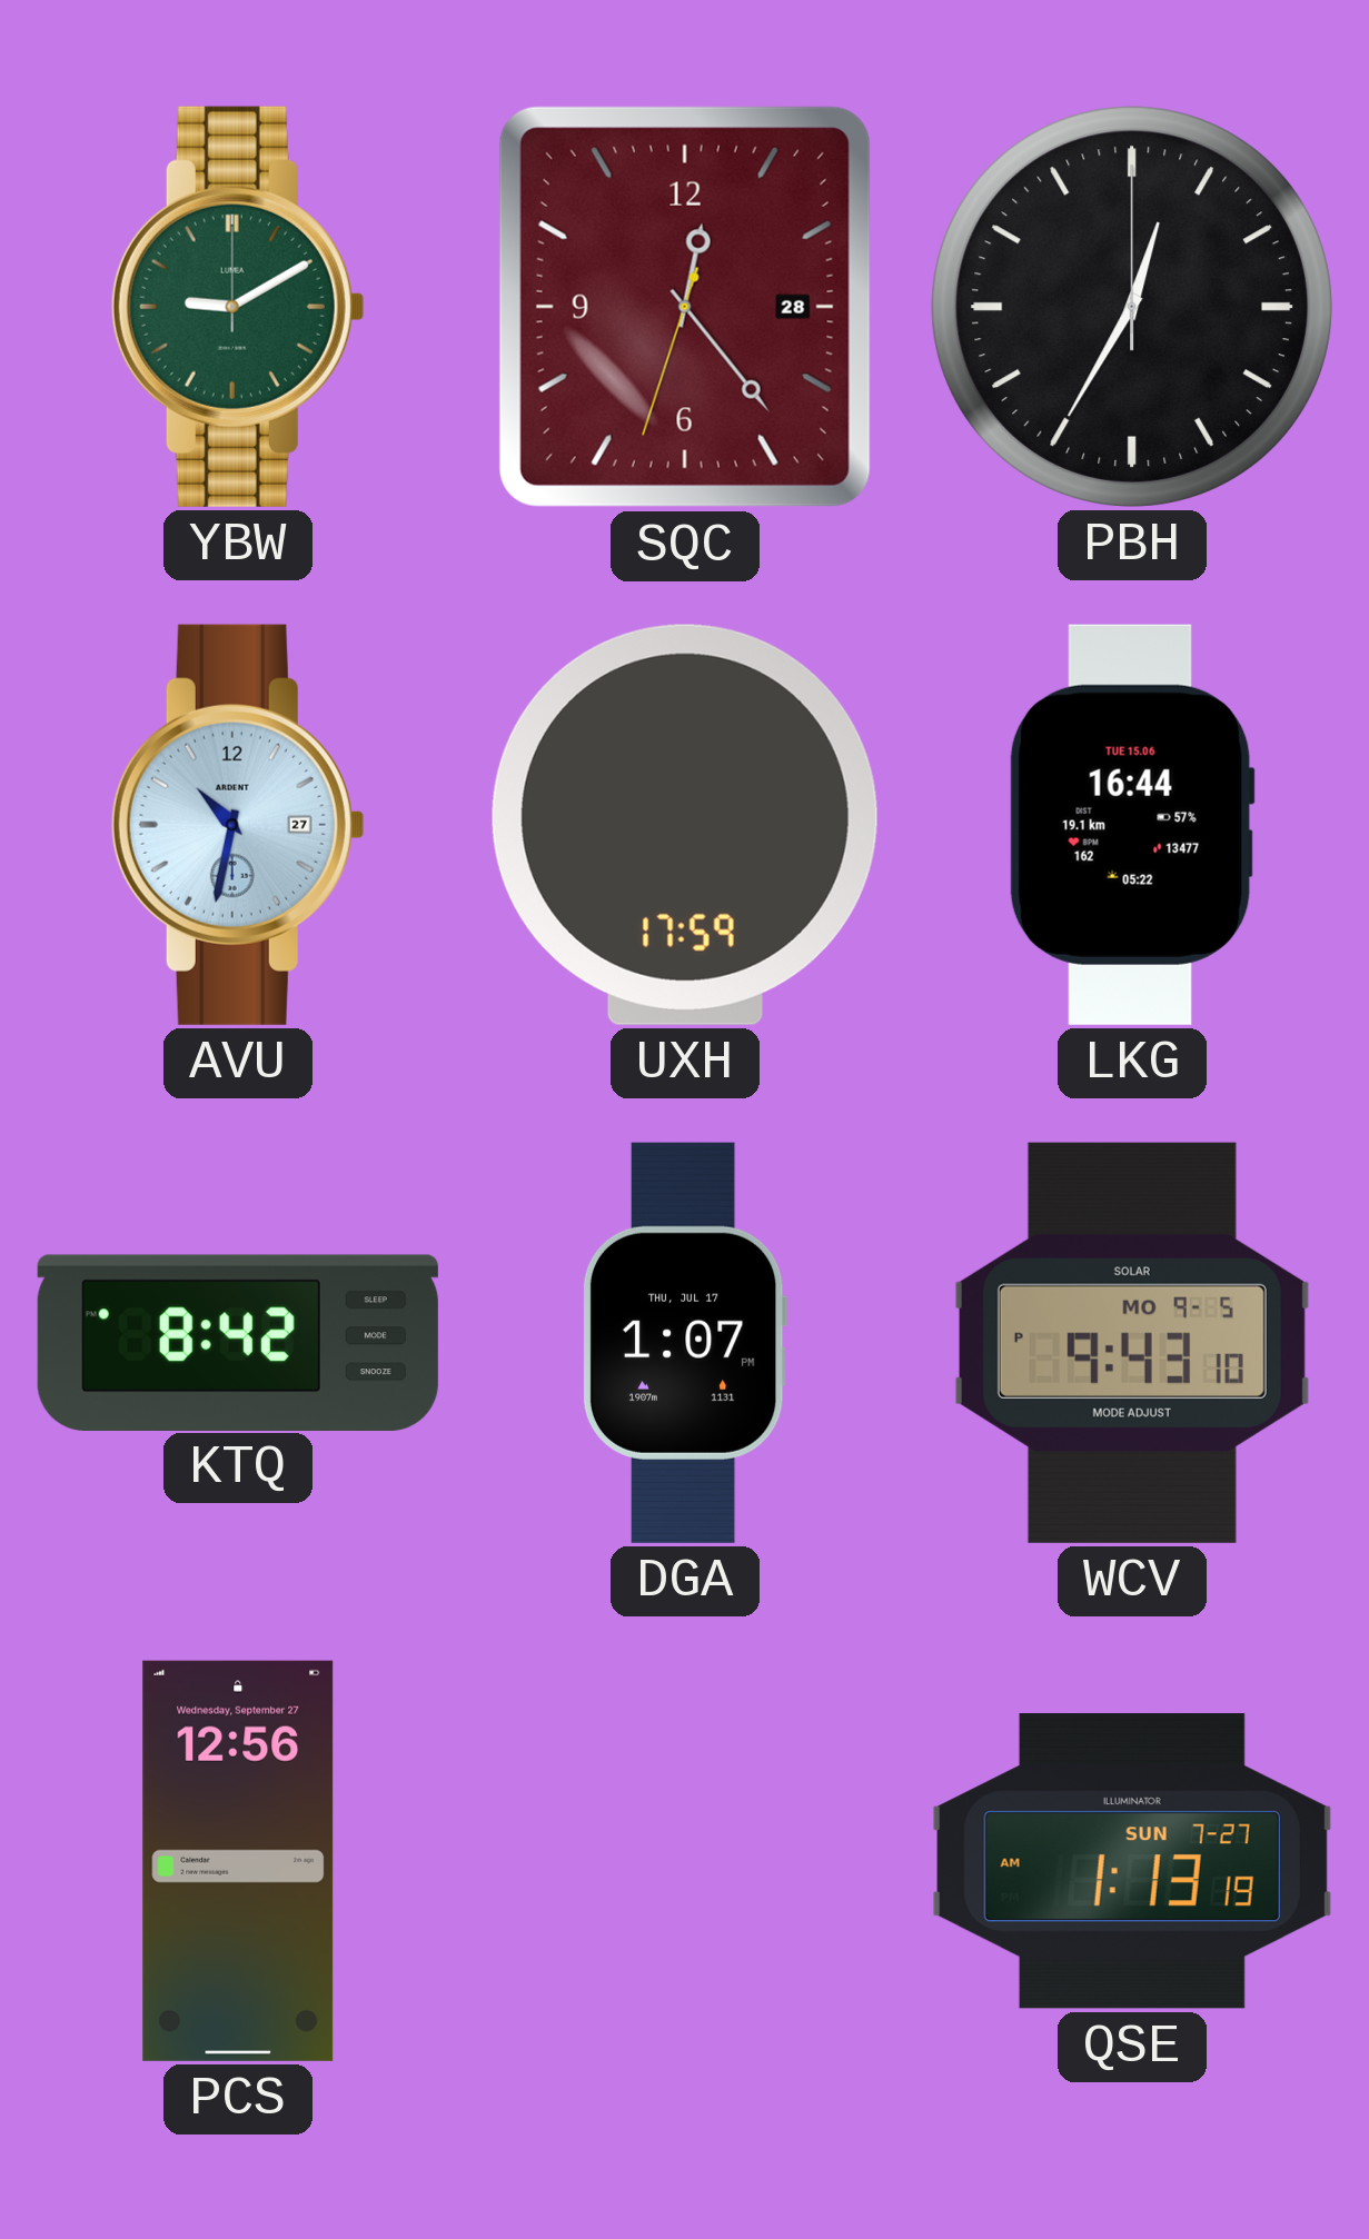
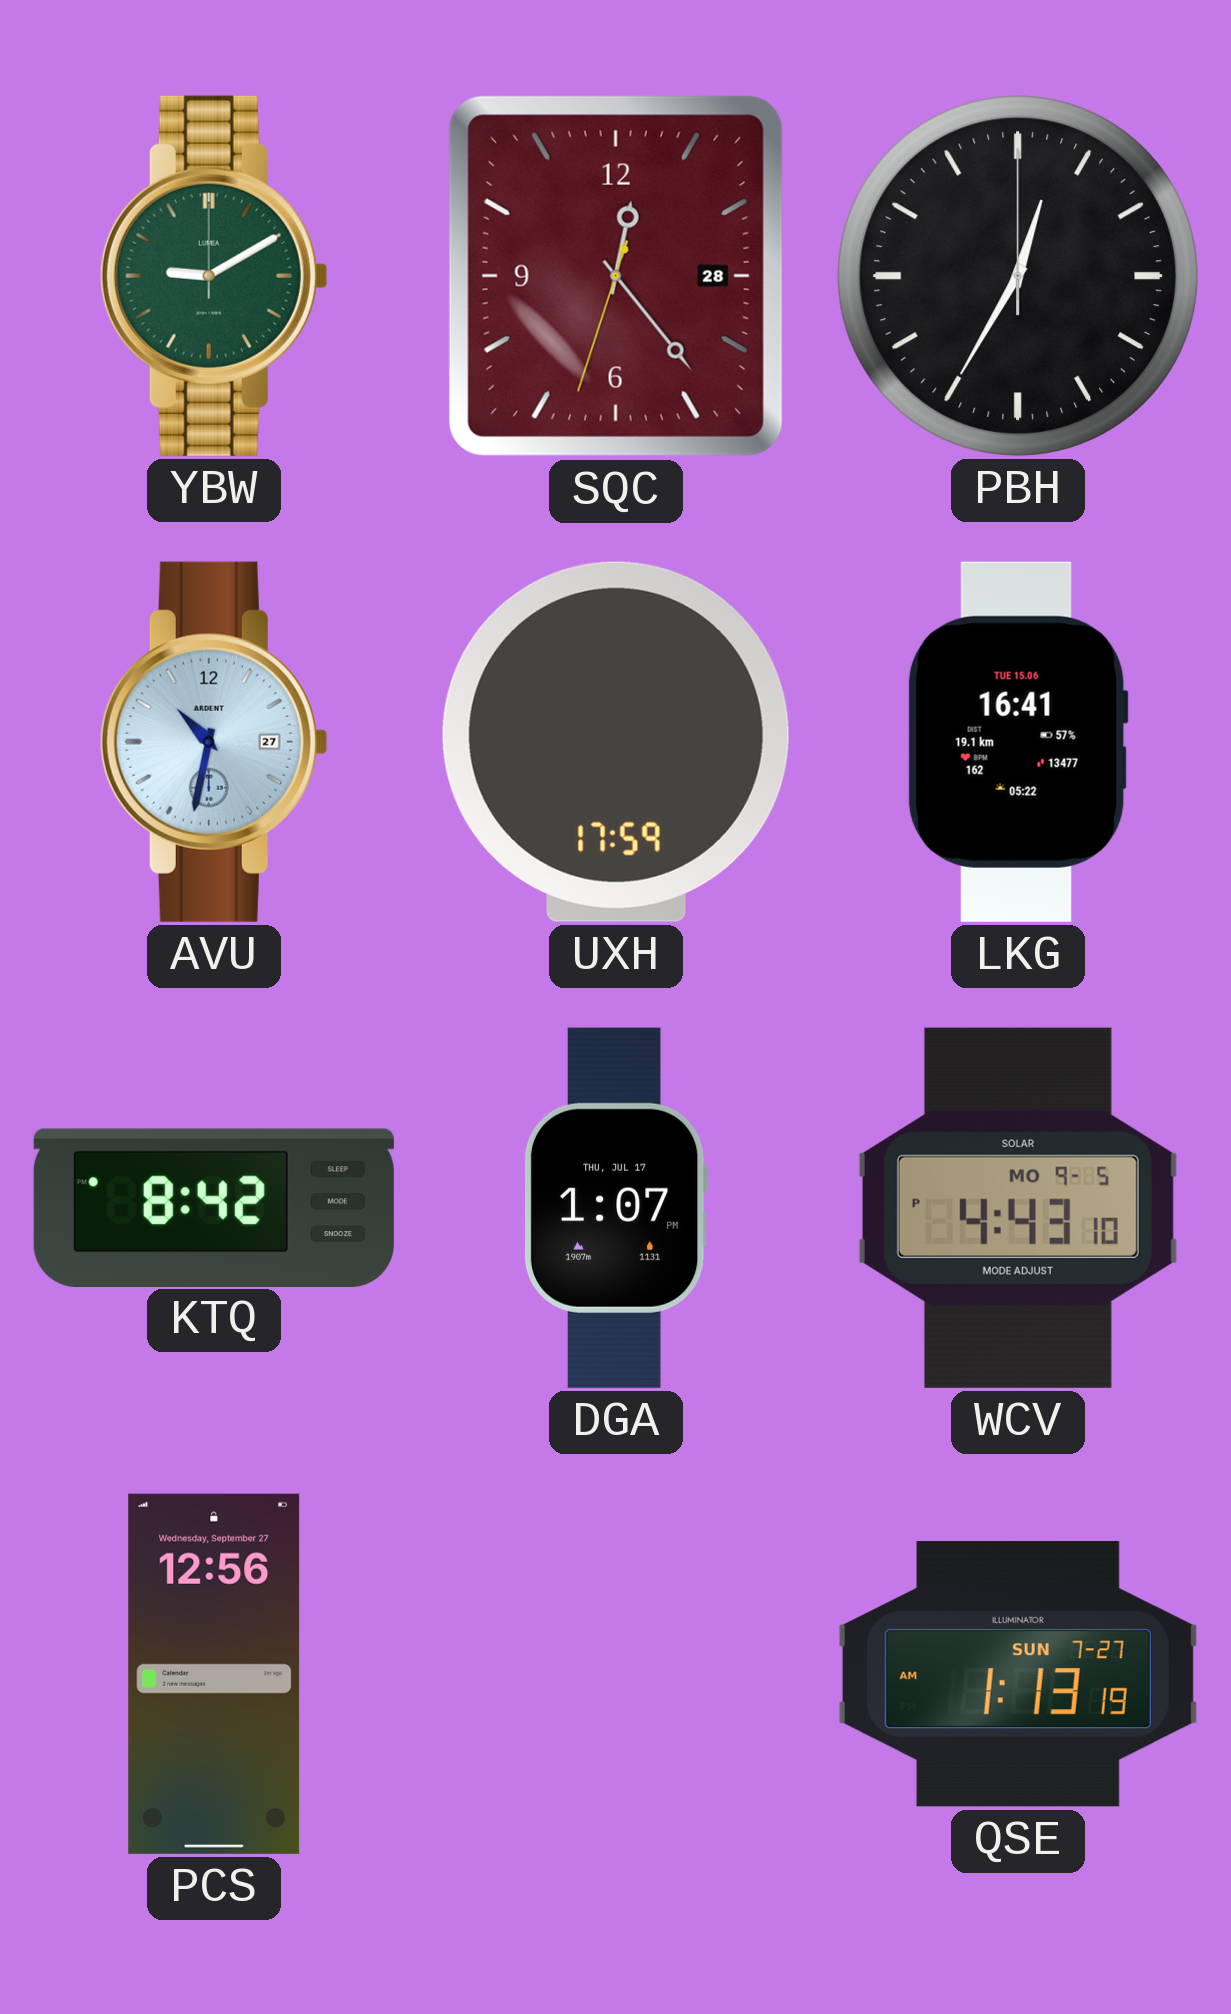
LKG: 16:44 -> 16:41 (1018, 742)
WCV: 9:43 -> 4:43 (1018, 1208)
